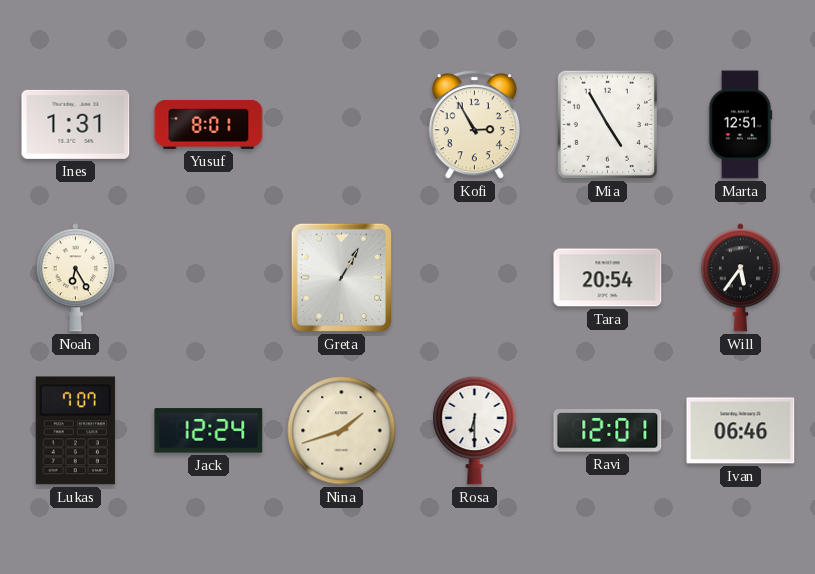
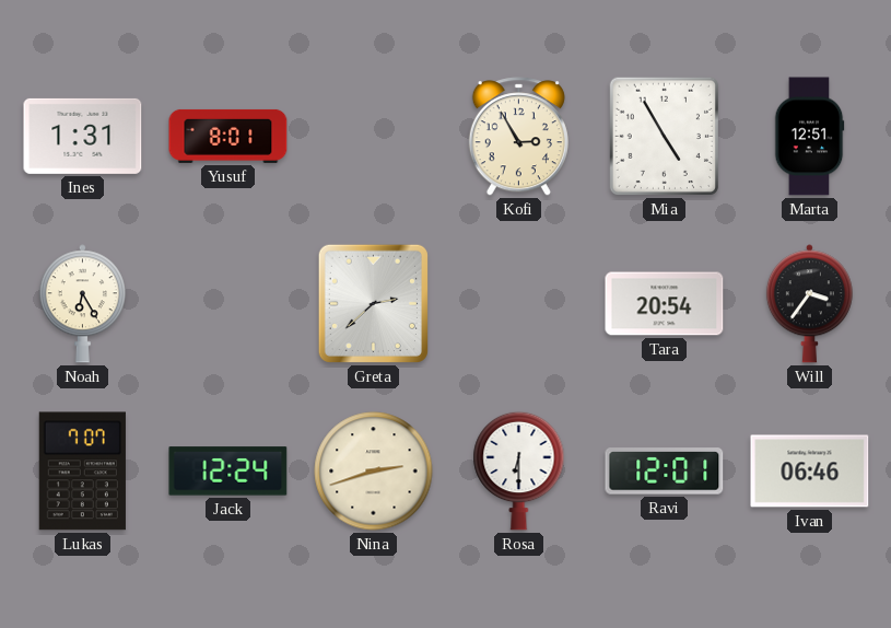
Greta: 1:05 -> 2:38 (373, 303)
Will: 5:36 -> 3:36 (809, 304)
Nina: 1:42 -> 2:42 (374, 472)
